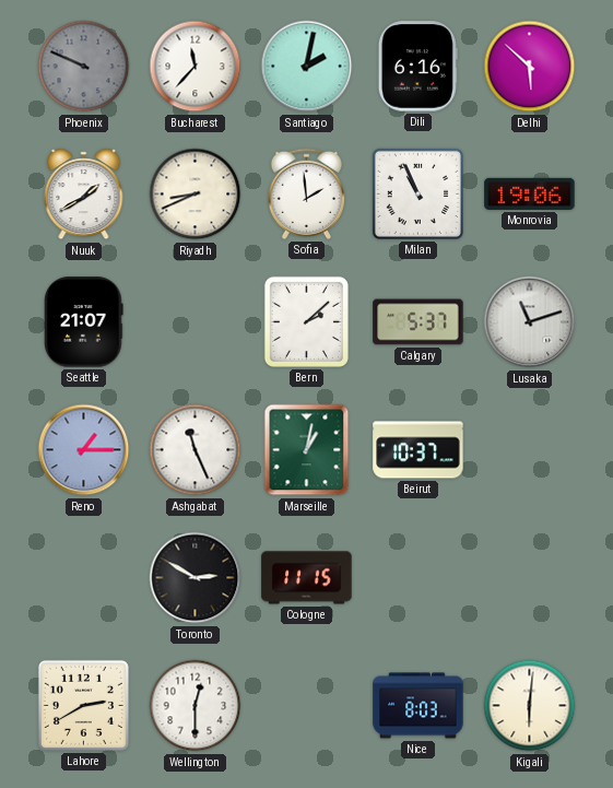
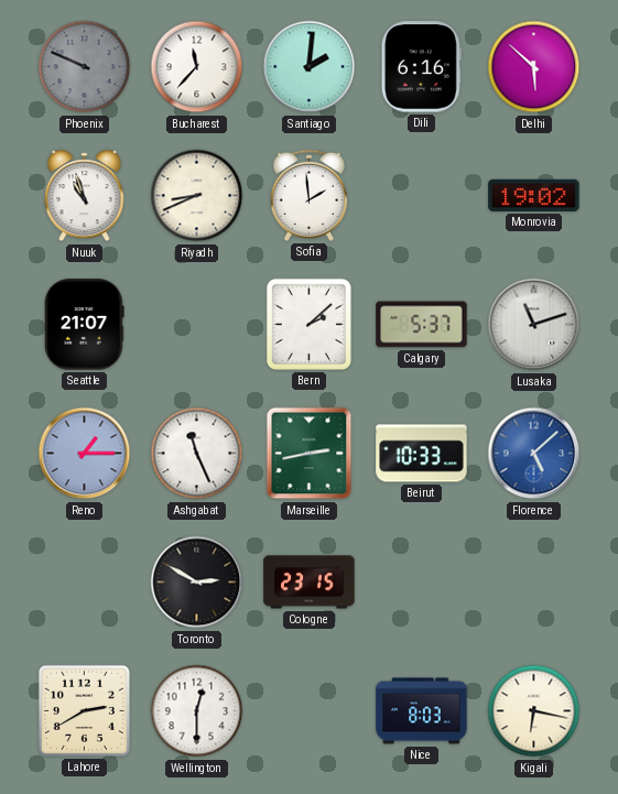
Santiago: 2:02 -> 2:01 (310, 67)
Nuuk: 1:40 -> 10:57 (85, 196)
Milan: 10:56 -> none (417, 193)
Monrovia: 19:06 -> 19:02 (534, 195)
Marseille: 1:02 -> 2:43 (310, 454)
Beirut: 10:37 -> 10:33 (422, 454)
Florence: none -> 5:08 (534, 454)
Cologne: 11:15 -> 23:15 (310, 583)
Kigali: 6:01 -> 6:17 (534, 711)
